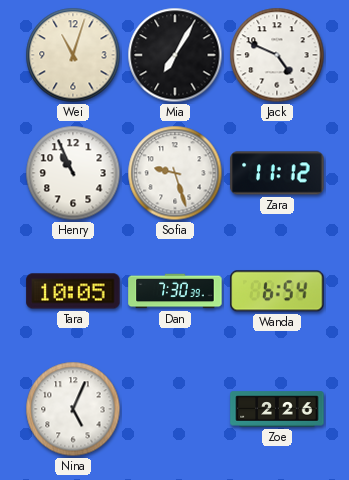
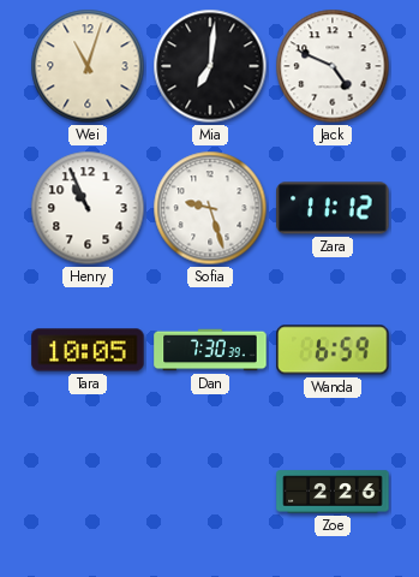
Mia: 7:05 -> 7:01 (210, 66)
Wanda: 6:54 -> 6:59 (333, 350)
Nina: 5:04 -> none (73, 409)
